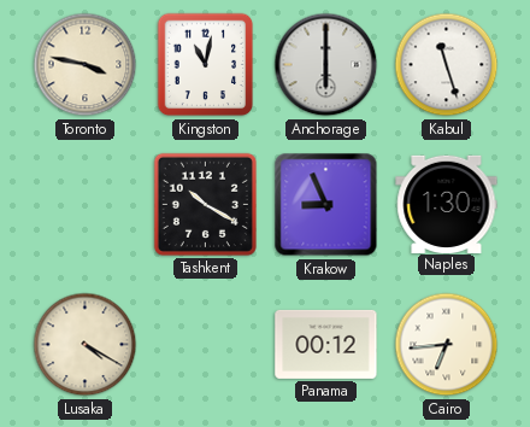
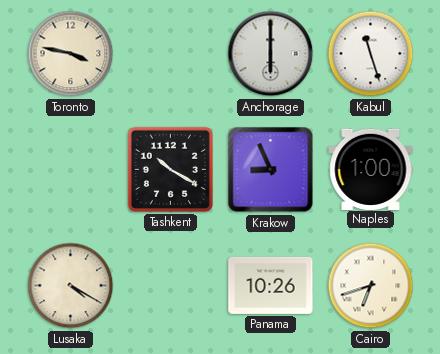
Kingston: 11:02 -> none (206, 65)
Naples: 1:30 -> 1:00 (371, 169)
Panama: 00:12 -> 10:26 (271, 285)
Cairo: 6:44 -> 6:42 (371, 286)
